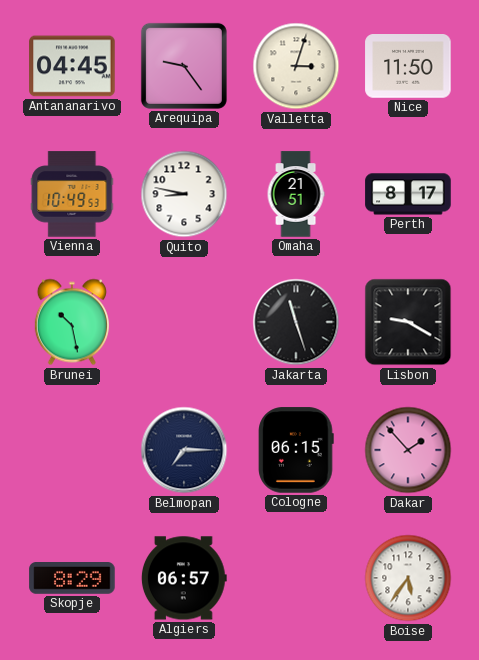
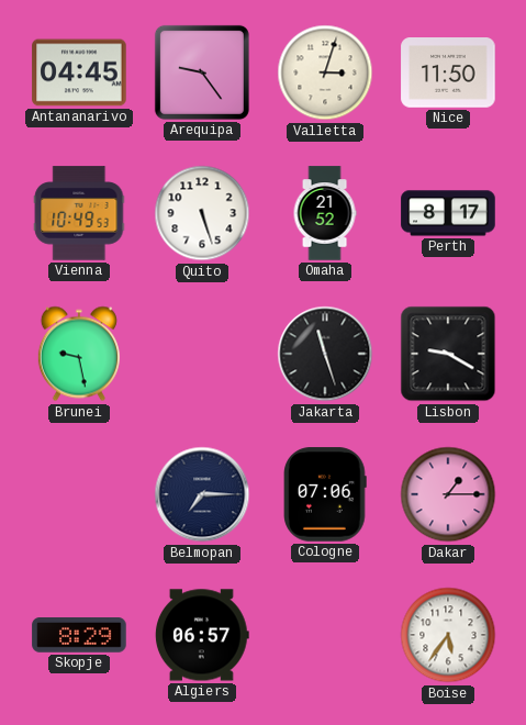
Quito: 8:47 -> 5:27 (202, 213)
Omaha: 21:51 -> 21:52 (325, 213)
Brunei: 10:28 -> 9:28 (79, 354)
Cologne: 06:15 -> 07:06 (325, 494)
Dakar: 1:53 -> 1:15 (448, 494)
